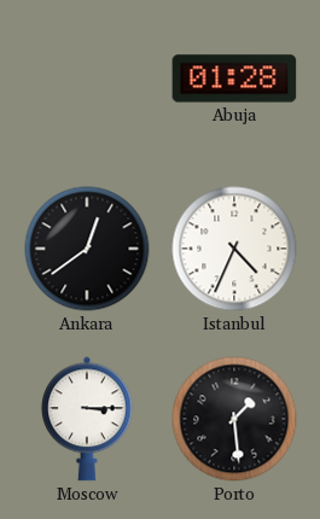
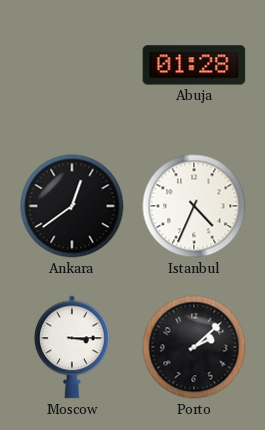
Porto: 1:29 -> 2:08 (194, 347)
